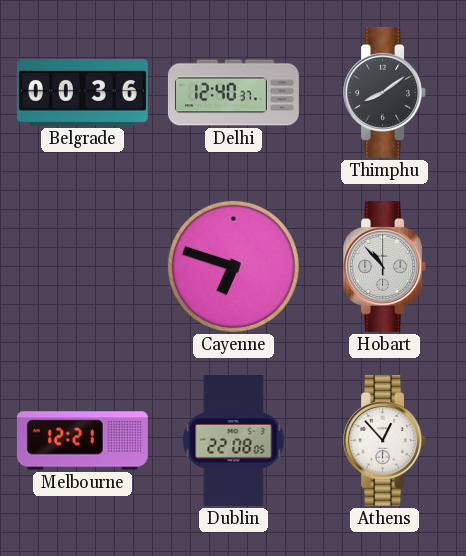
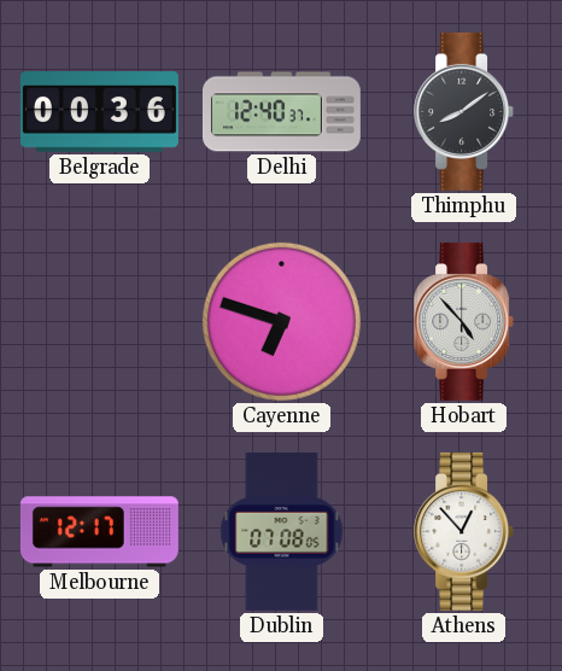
Hobart: 10:53 -> 4:53 (464, 321)
Melbourne: 12:21 -> 12:17 (99, 532)
Dublin: 22:08 -> 07:08 (282, 531)
